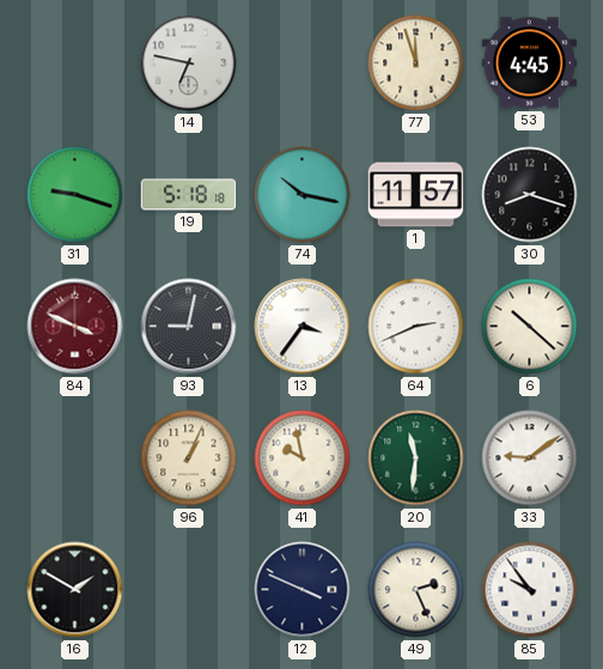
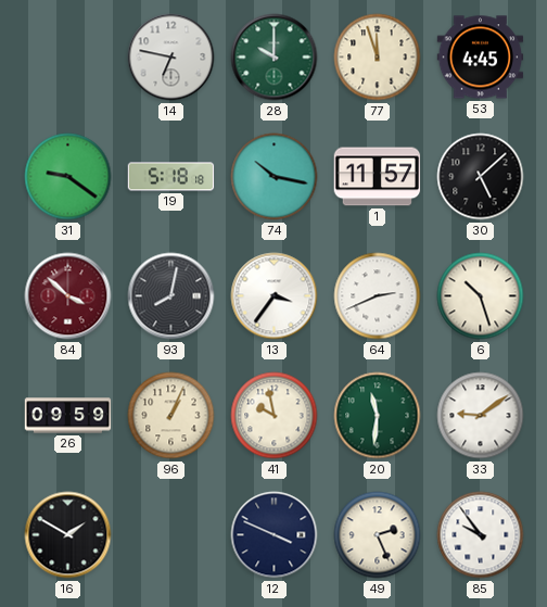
28: none -> 10:00 (275, 58)
31: 9:18 -> 9:21 (68, 177)
30: 8:18 -> 5:08 (481, 177)
84: 3:49 -> 3:52 (68, 296)
93: 9:02 -> 8:02 (171, 296)
6: 10:22 -> 10:27 (481, 296)
26: none -> 09:59 (68, 416)
